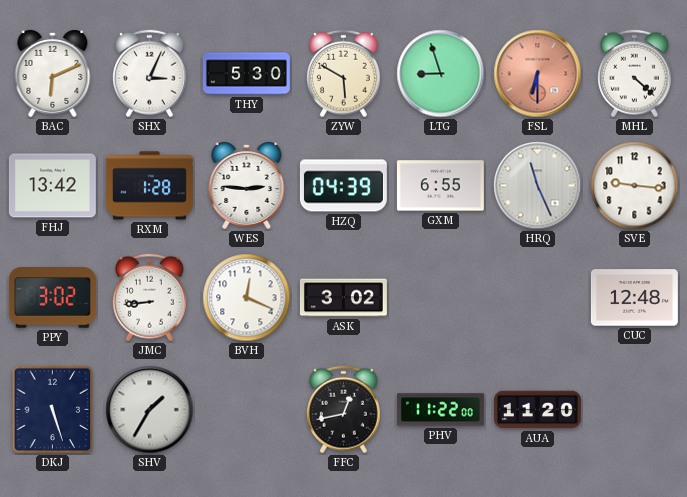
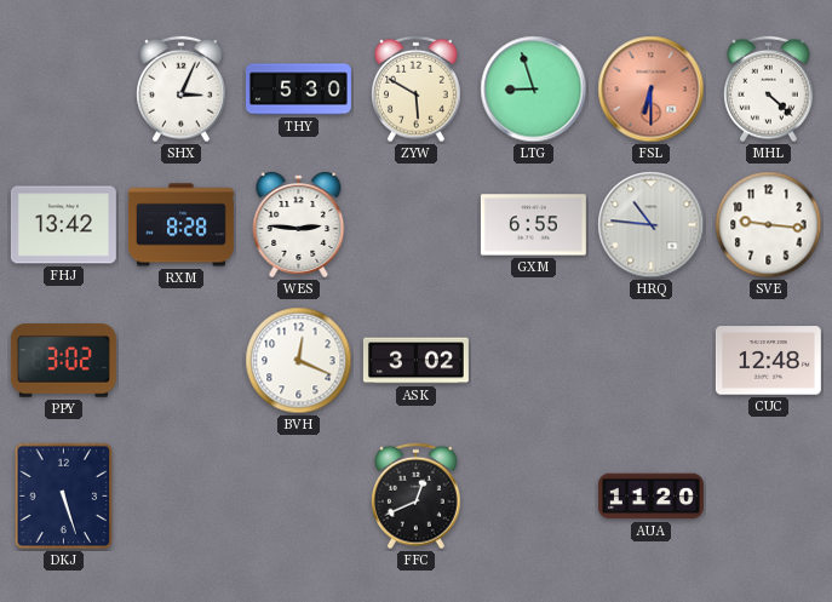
BAC: 6:11 -> none (53, 74)
RXM: 1:28 -> 8:28 (180, 225)
HZQ: 04:39 -> none (343, 186)
HRQ: 11:26 -> 10:46 (652, 225)
JMC: 8:44 -> none (150, 298)
SHV: 1:35 -> none (150, 410)
FFC: 12:43 -> 12:41 (417, 497)
PHV: 11:22 -> none (440, 410)
